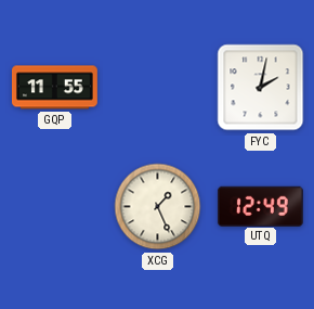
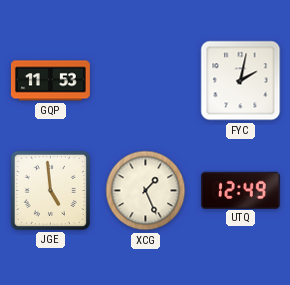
GQP: 11:55 -> 11:53 (50, 81)
JGE: none -> 4:59 (50, 190)
